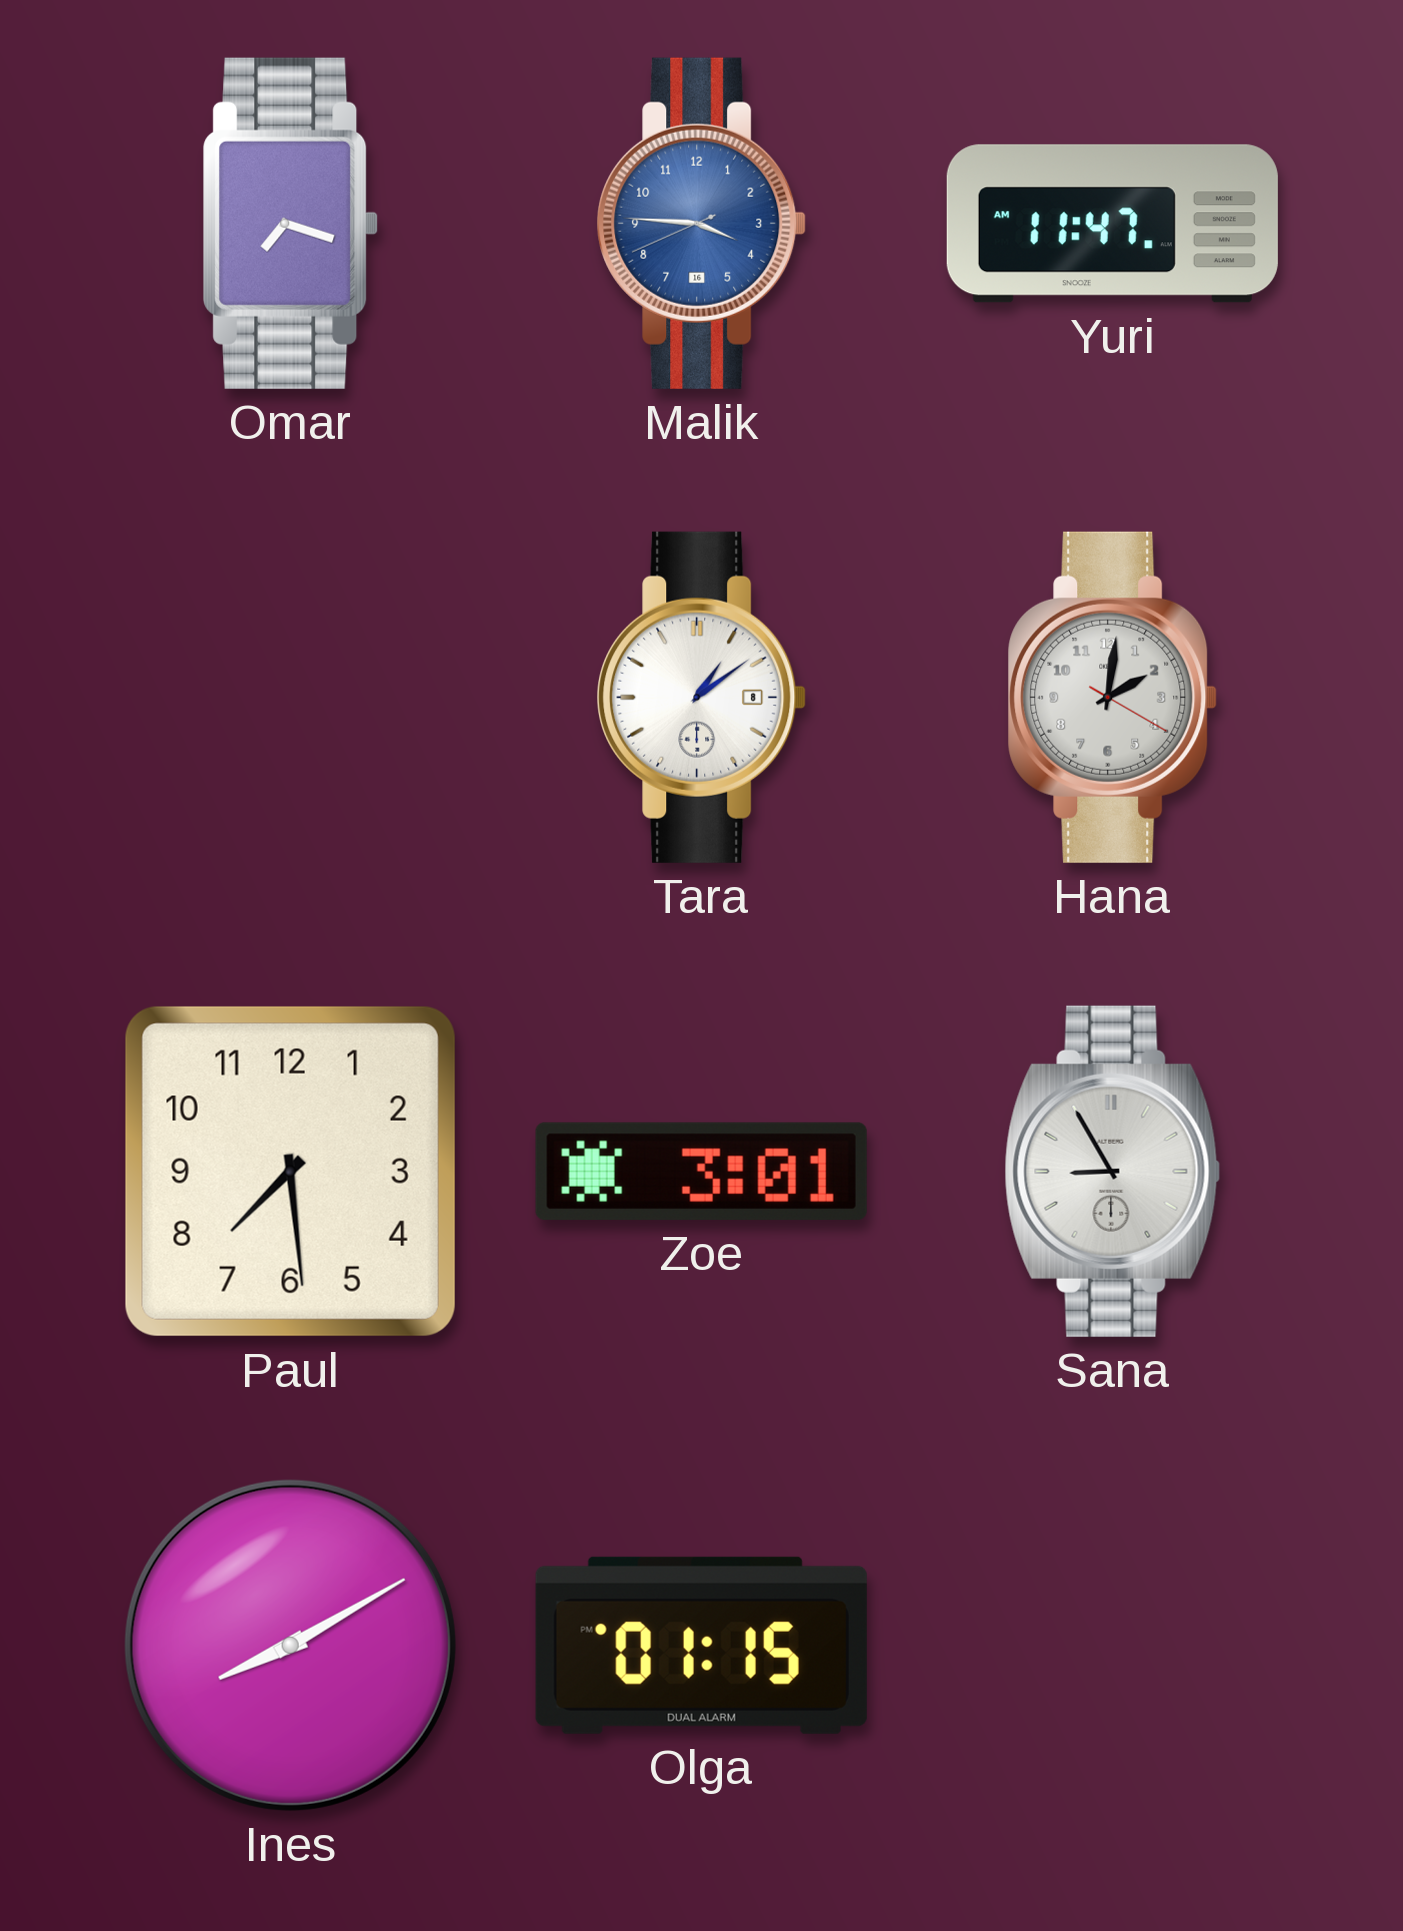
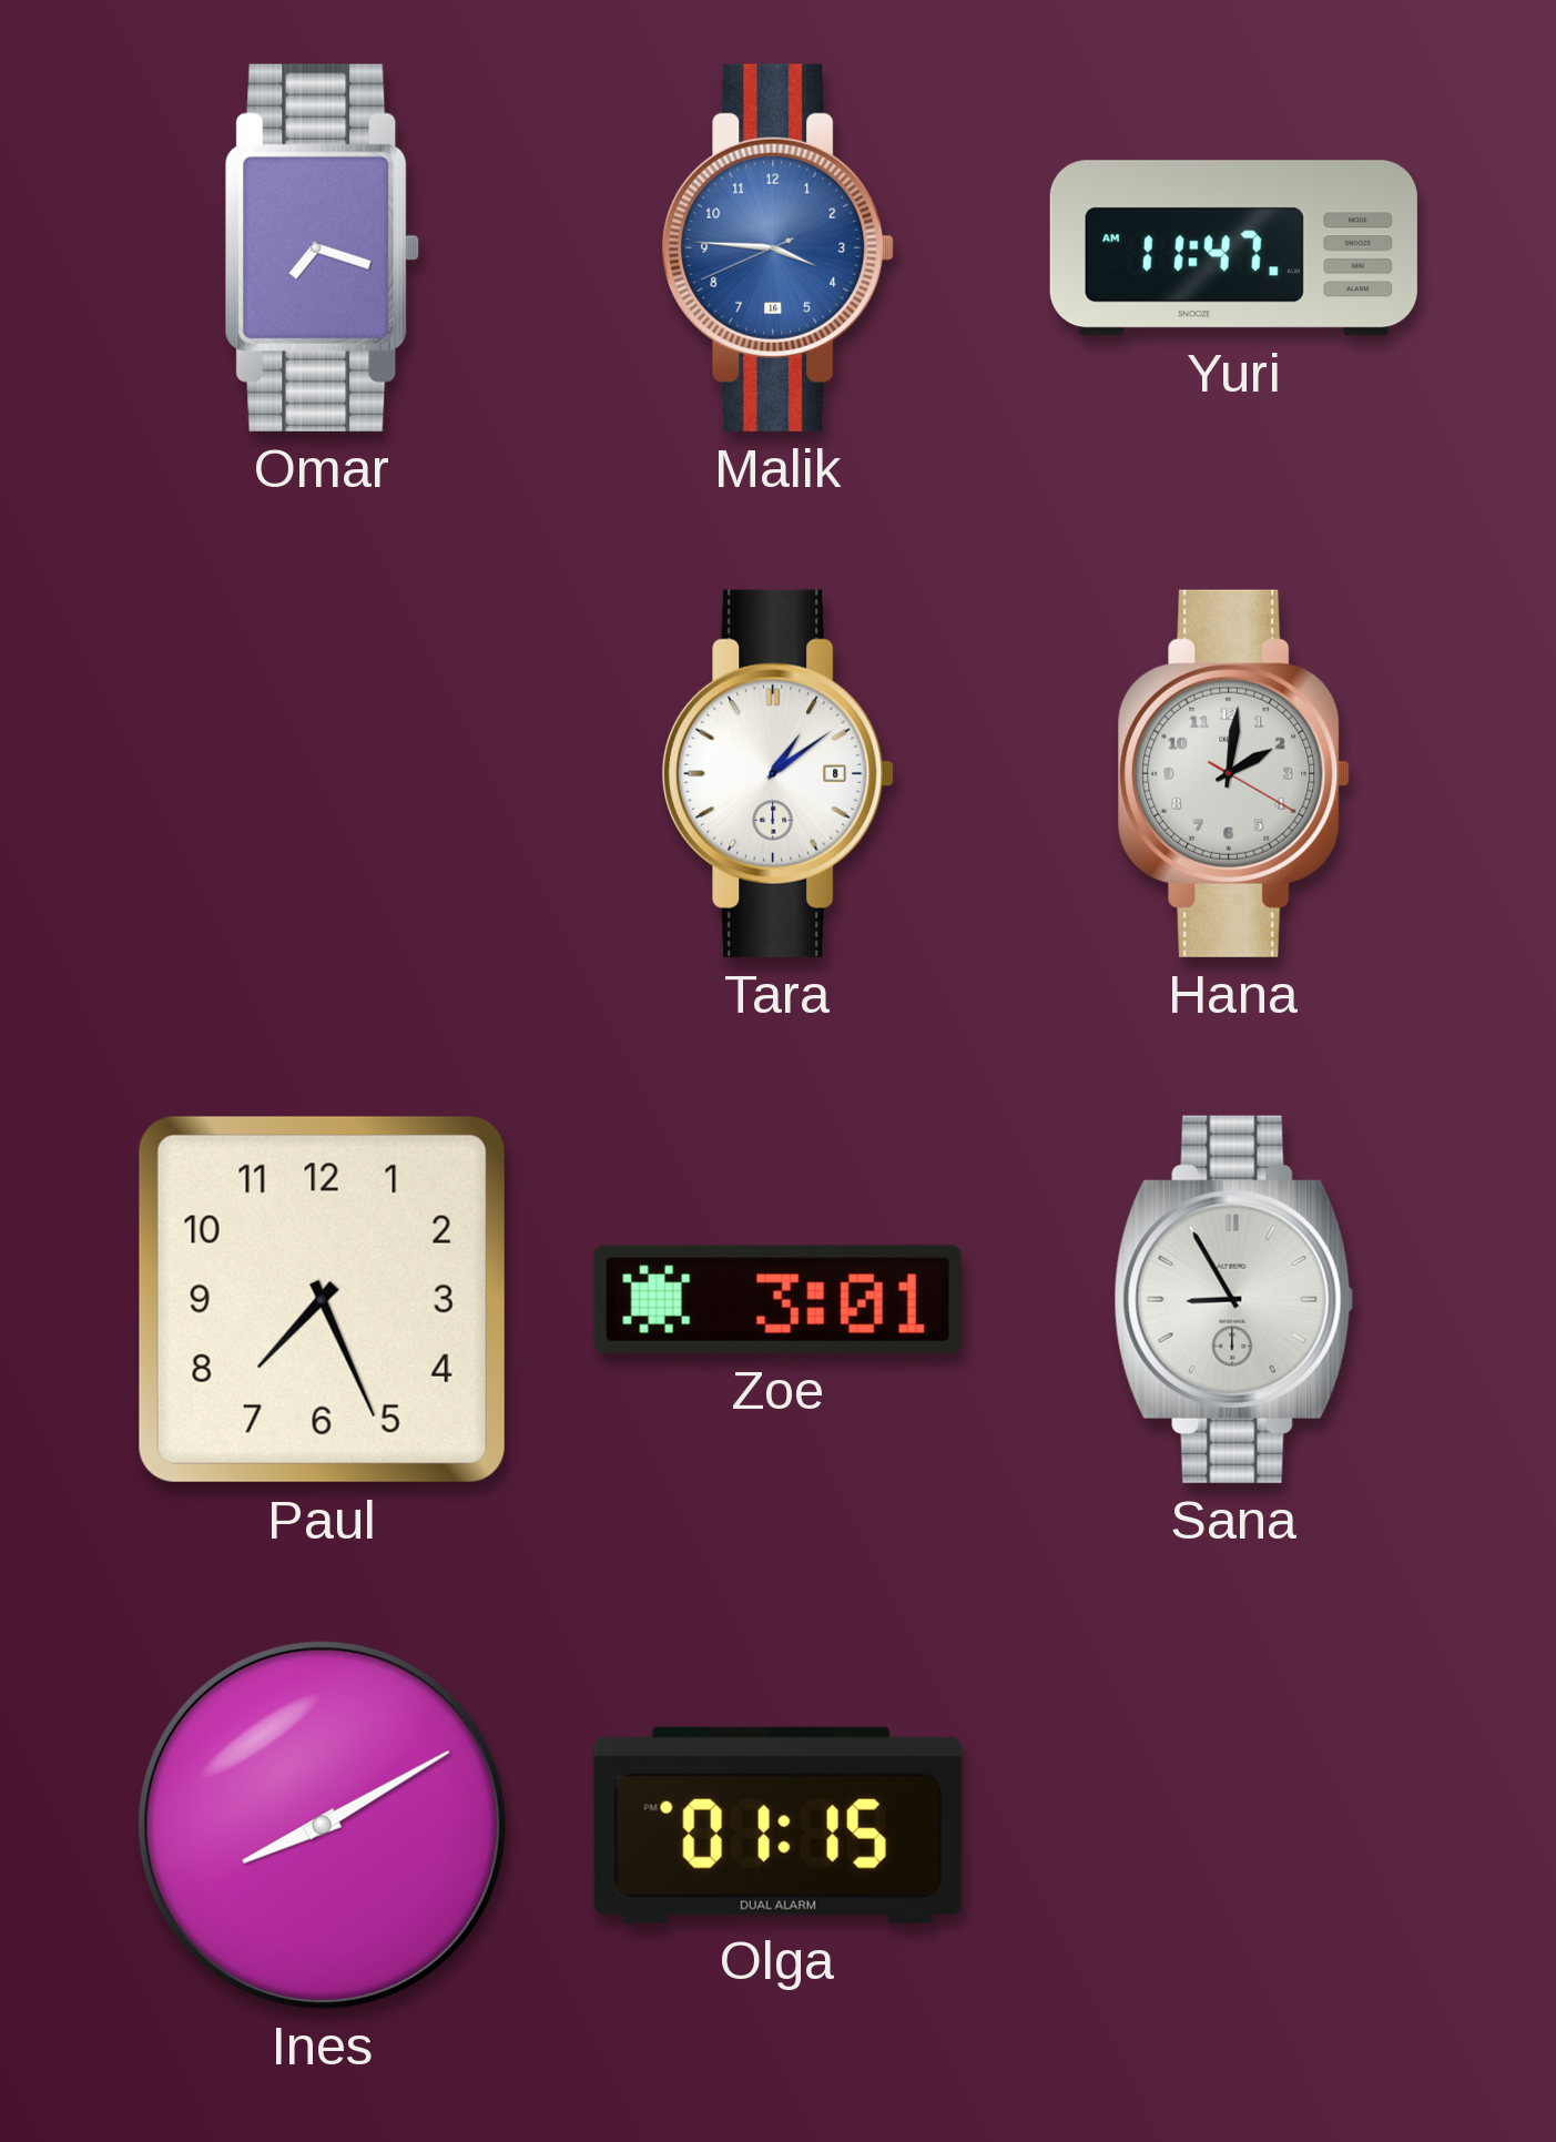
Paul: 7:29 -> 7:26 (322, 1299)
